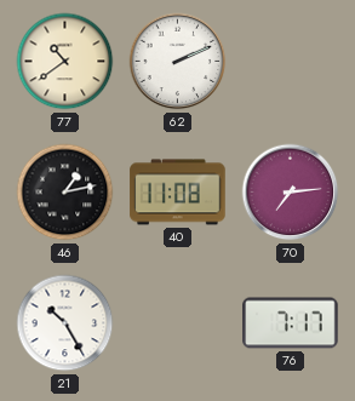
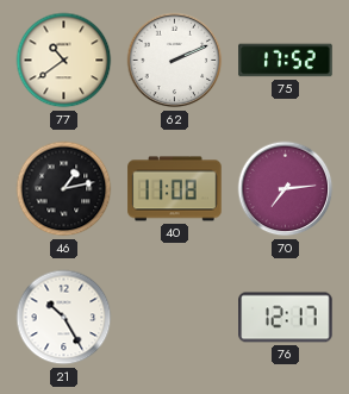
75: none -> 17:52 (286, 61)
76: 7:17 -> 12:17 (286, 318)
